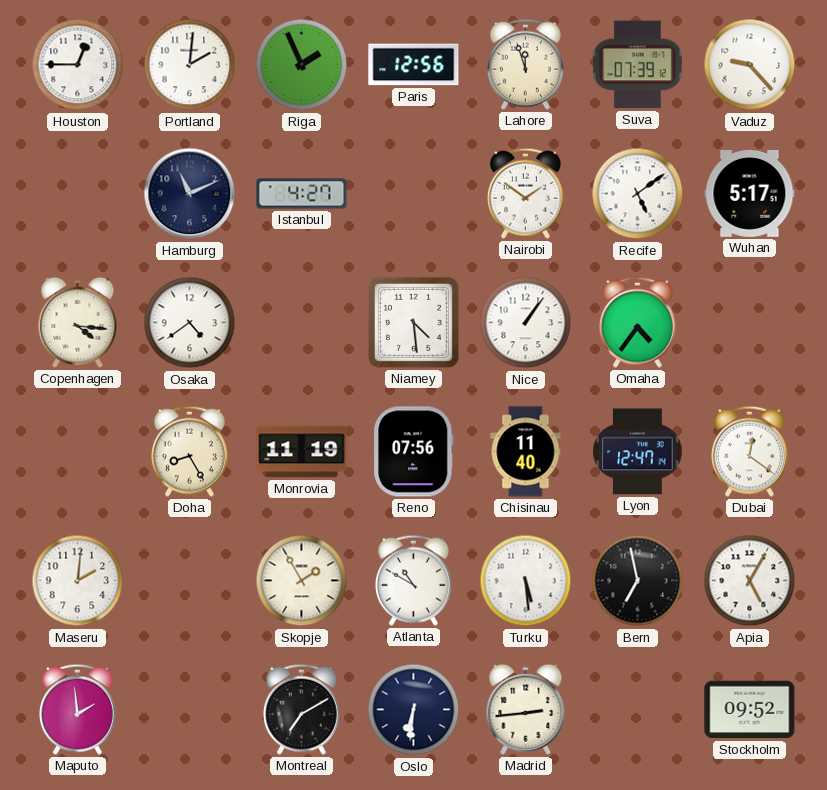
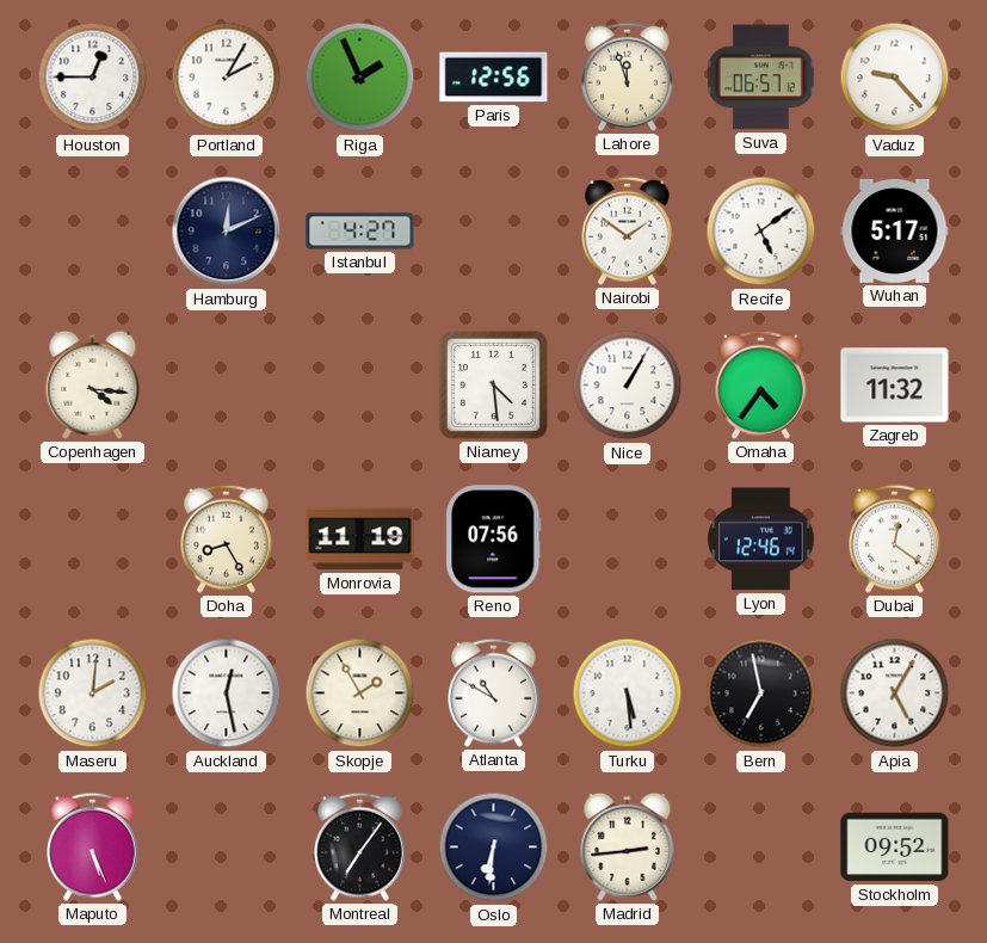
Portland: 2:01 -> 2:05 (227, 78)
Suva: 07:39 -> 06:57 (761, 78)
Hamburg: 11:11 -> 12:11 (227, 232)
Osaka: 4:39 -> none (190, 323)
Nice: 1:06 -> 1:05 (628, 386)
Zagreb: none -> 11:32 (895, 386)
Chisinau: 11:40 -> none (526, 452)
Lyon: 12:47 -> 12:46 (761, 540)
Auckland: none -> 12:28 (227, 694)
Maputo: 1:59 -> 5:26 (92, 846)
Montreal: 7:10 -> 7:06 (359, 846)
